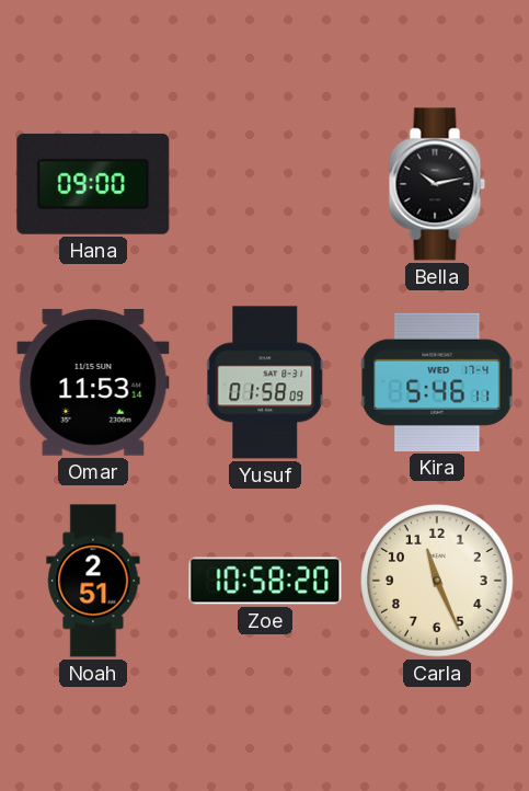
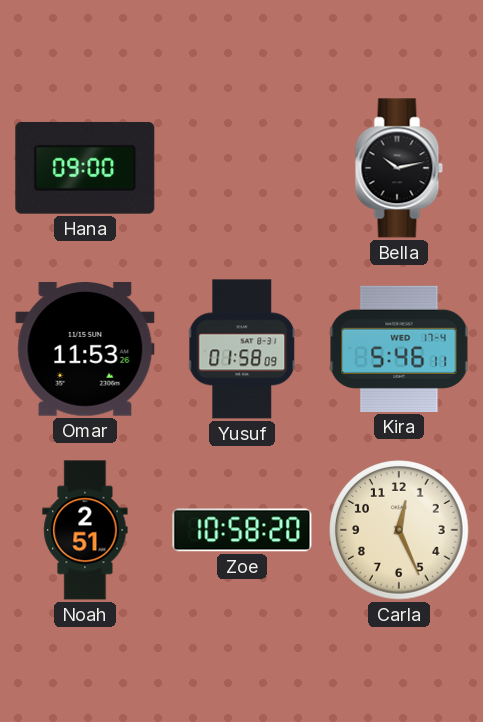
Omar: 11:53:14 -> 11:53:26 (85, 350)
Carla: 11:26 -> 12:26 (399, 530)
